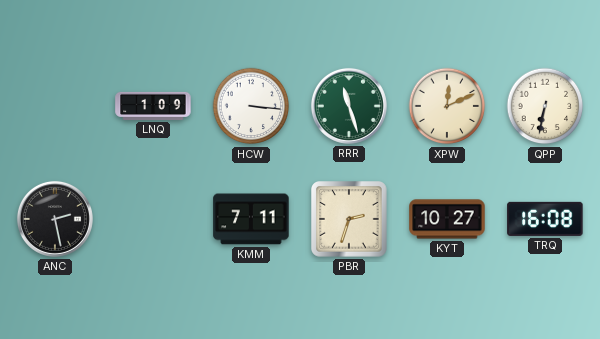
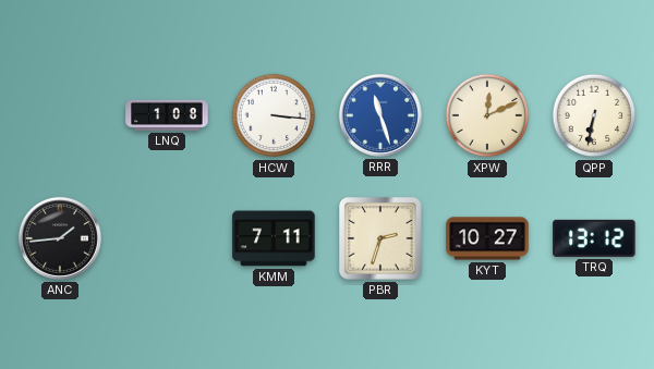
LNQ: 1:09 -> 1:08 (167, 115)
RRR dial: green -> blue (380, 115)
ANC: 2:28 -> 1:44 (60, 238)
TRQ: 16:08 -> 13:12 (594, 238)
